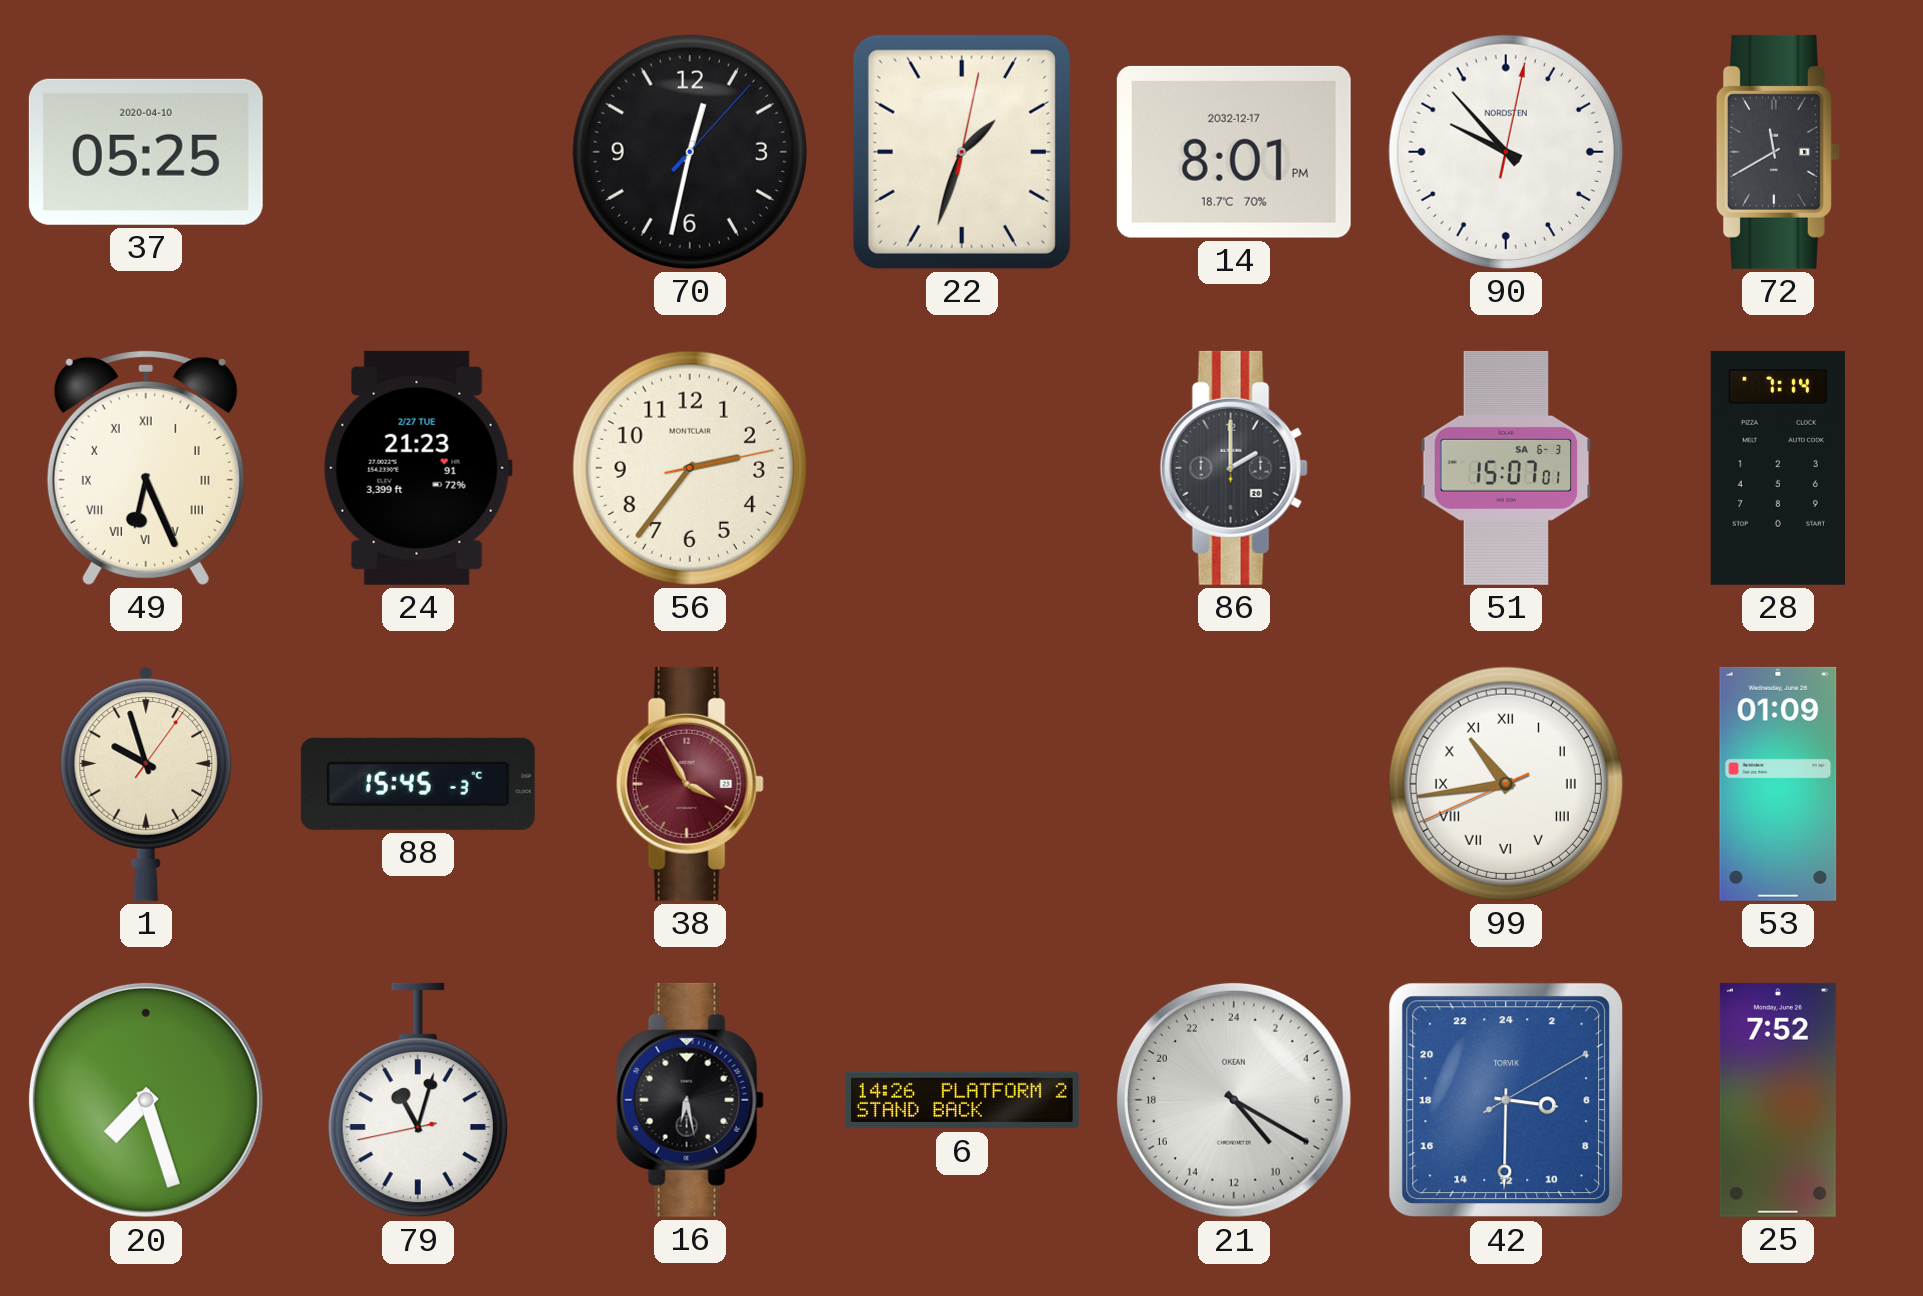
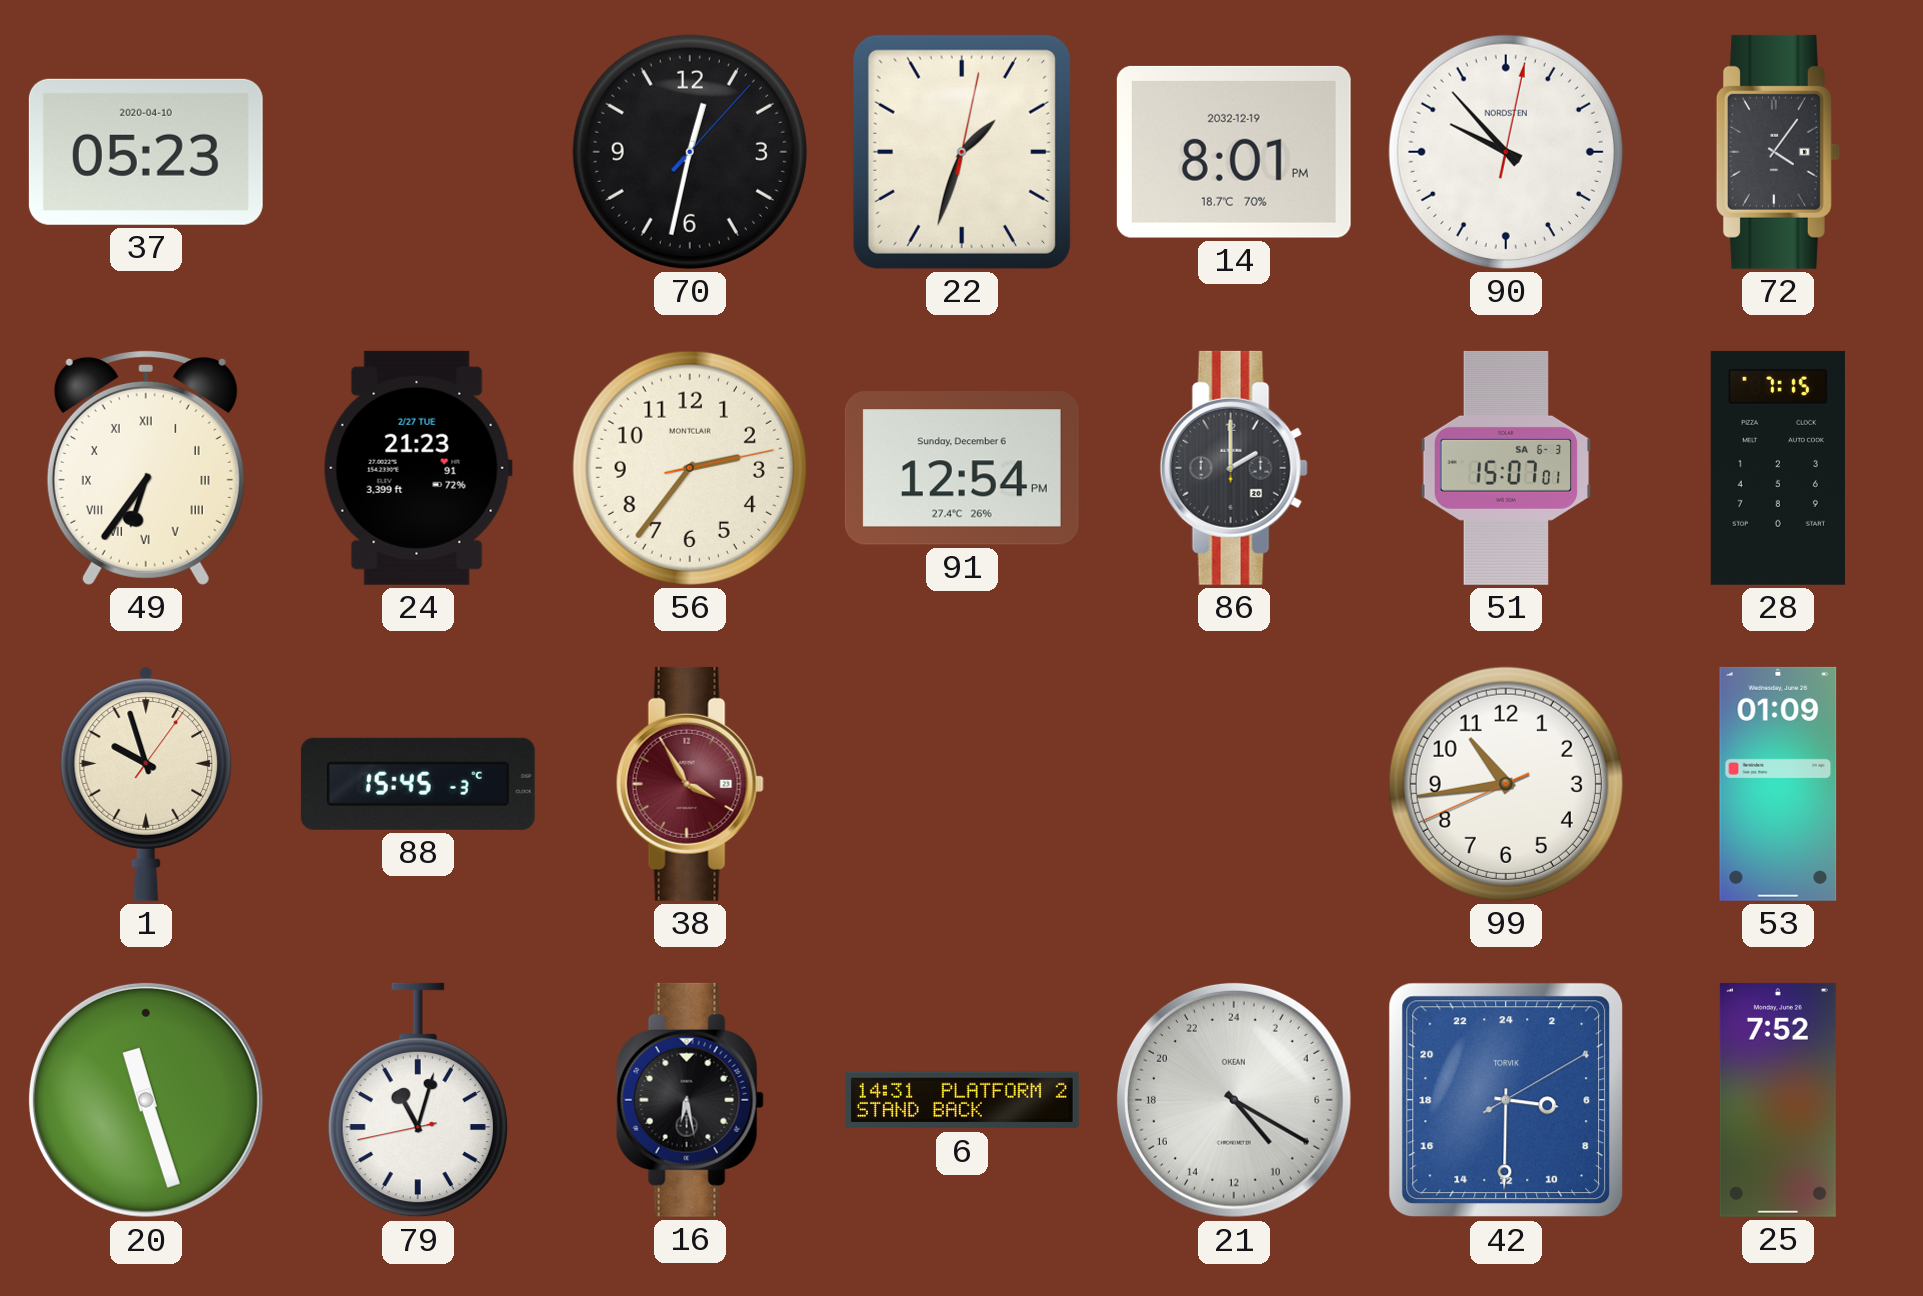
37: 05:25 -> 05:23 (146, 152)
14 date: 2032-12-17 -> 2032-12-19 (1234, 152)
72: 11:40 -> 4:06 (1778, 152)
49: 6:26 -> 6:36 (146, 467)
91: none -> 12:54 (962, 468)
28: 7:14 -> 7:15 (1778, 468)
99 numerals: Roman -> Arabic (1506, 784)
20: 7:27 -> 11:27 (146, 1100)
6: 14:26 -> 14:31 (962, 1100)
